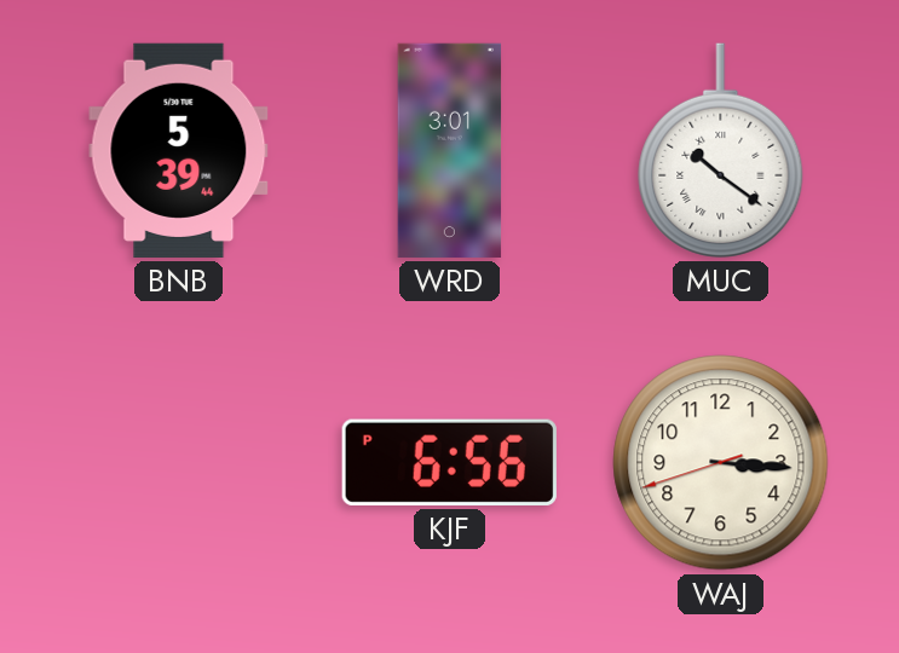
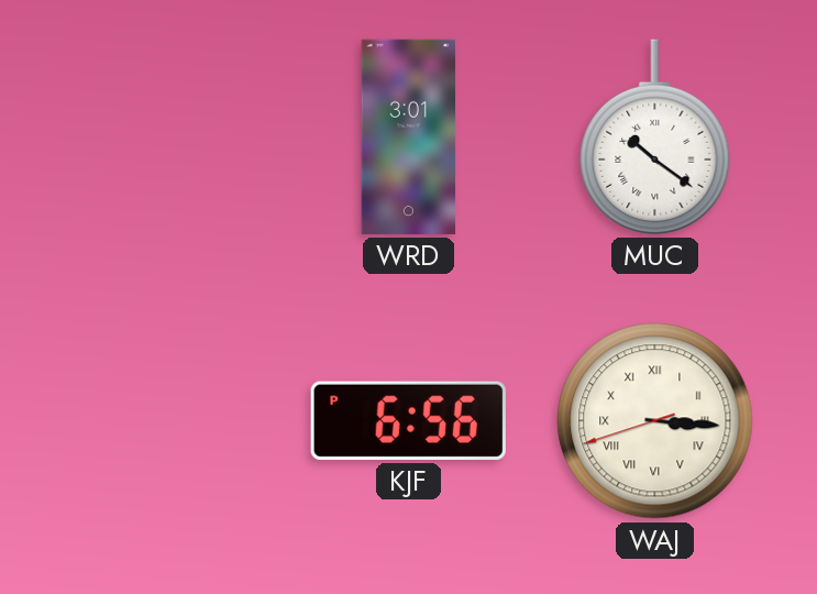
BNB: 5:39 -> none (179, 150)
WAJ numerals: Arabic -> Roman (655, 421)
